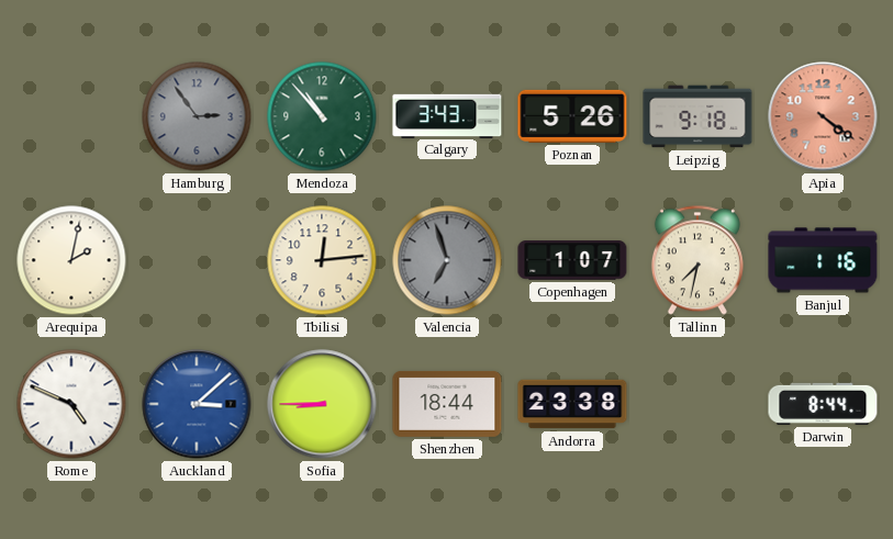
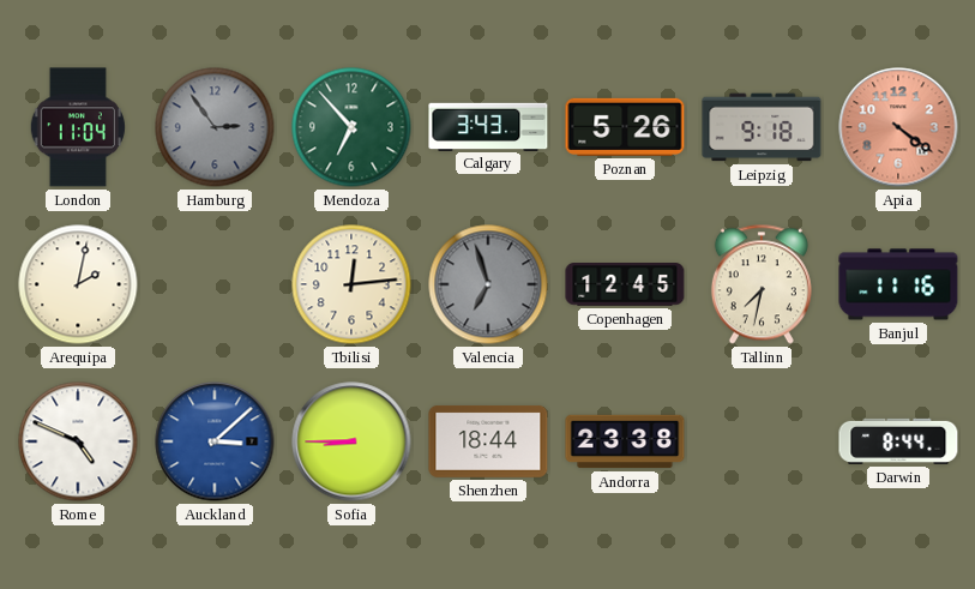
London: none -> 11:04 (78, 127)
Mendoza: 10:53 -> 6:53 (351, 127)
Copenhagen: 1:07 -> 12:45 (625, 286)
Banjul: 1:16 -> 11:16 (898, 284)
